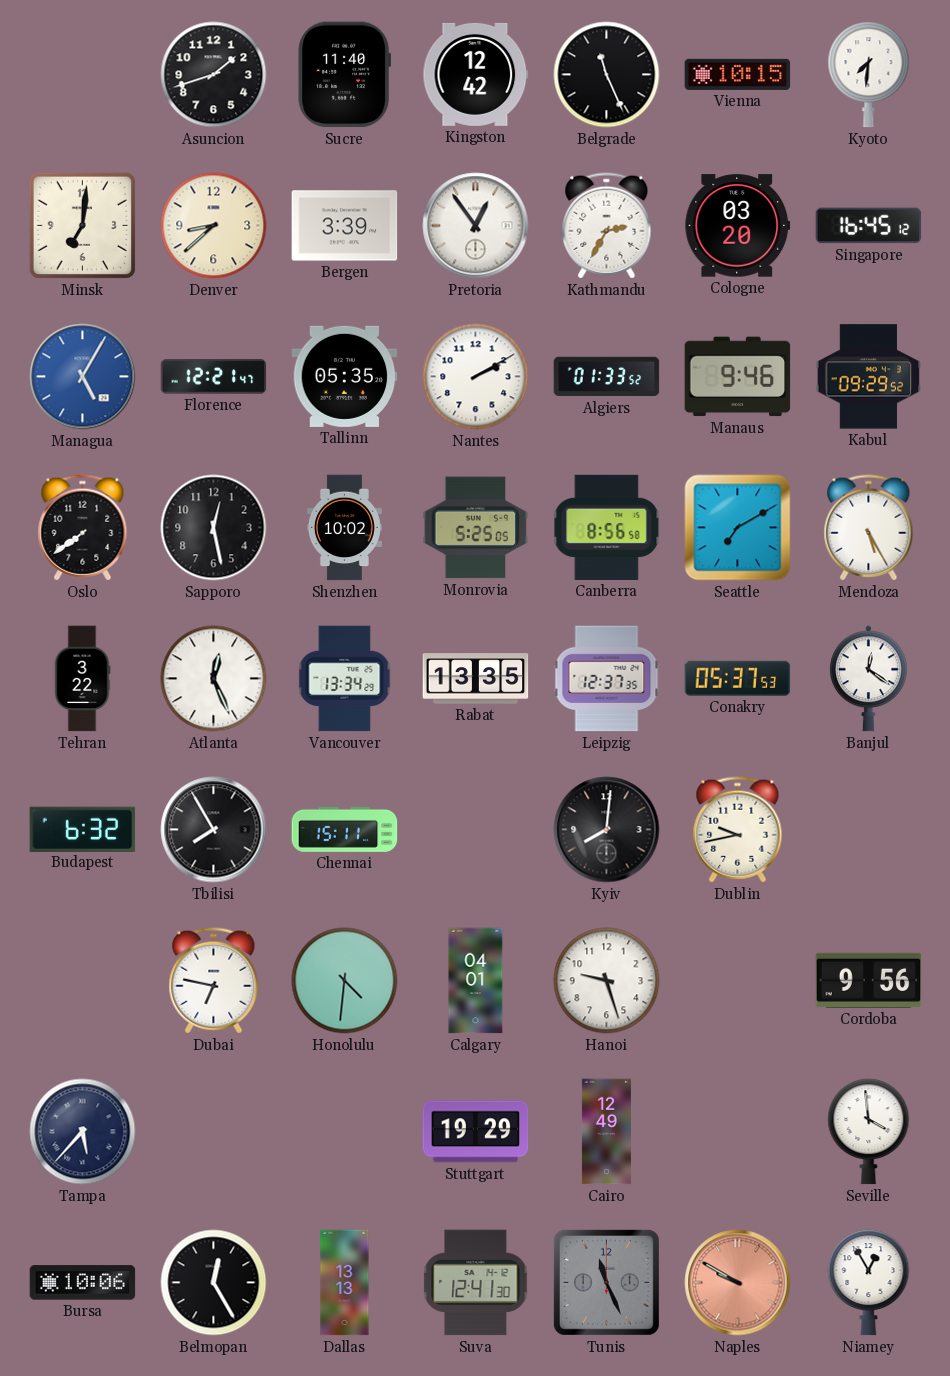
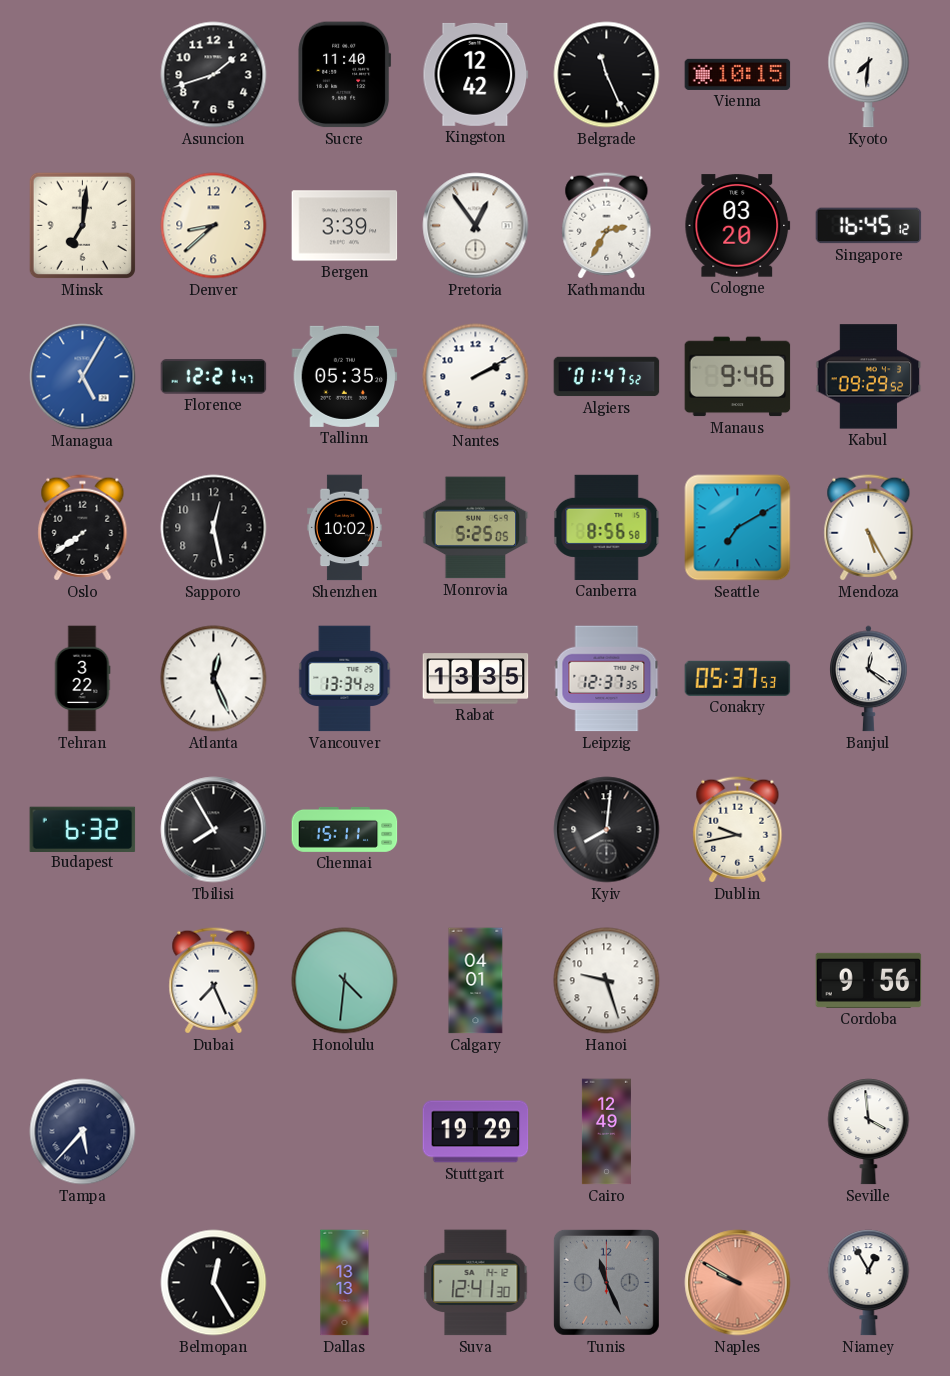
Algiers: 01:33 -> 01:47 (607, 377)
Dubai: 6:47 -> 7:26 (214, 981)
Bursa: 10:06 -> none (83, 1283)
